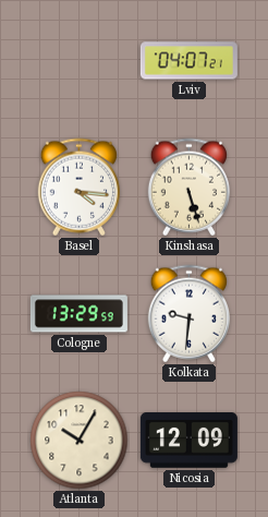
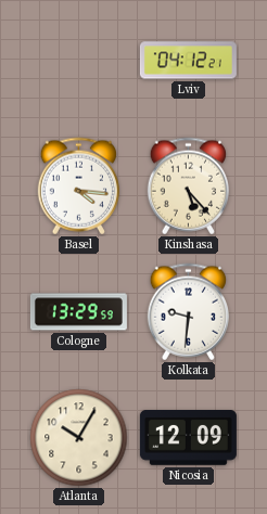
Lviv: 04:07 -> 04:12 (188, 61)
Kinshasa: 5:27 -> 5:23 (188, 187)
